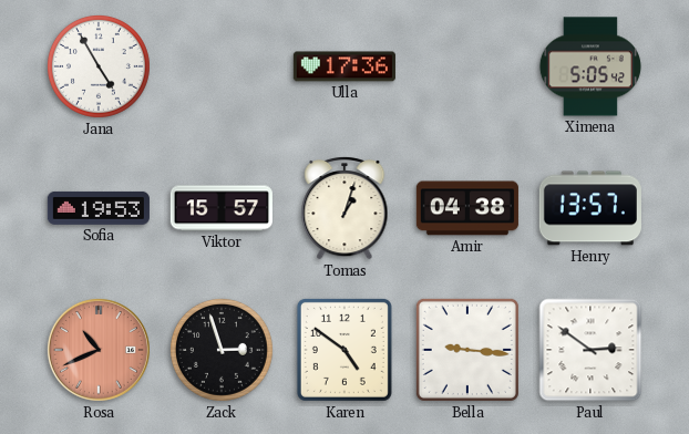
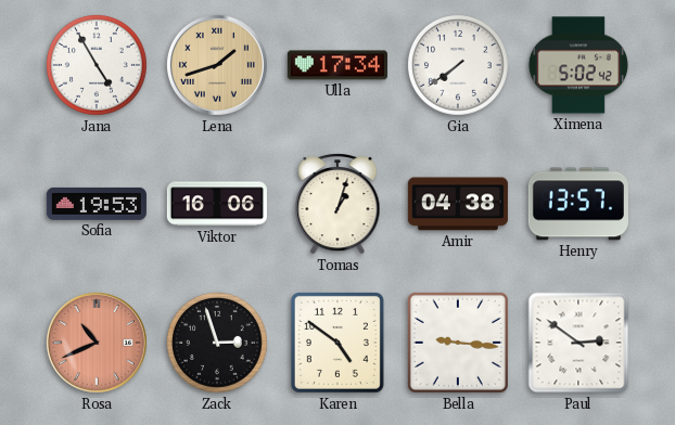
Lena: none -> 1:42 (217, 65)
Ulla: 17:36 -> 17:34 (337, 65)
Gia: none -> 7:39 (458, 65)
Ximena: 5:05 -> 5:02 (578, 65)
Viktor: 15:57 -> 16:06 (217, 204)
